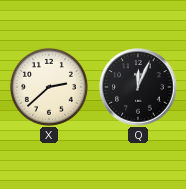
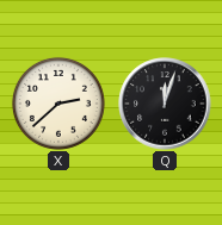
Q: 12:04 -> 12:03 (165, 104)
